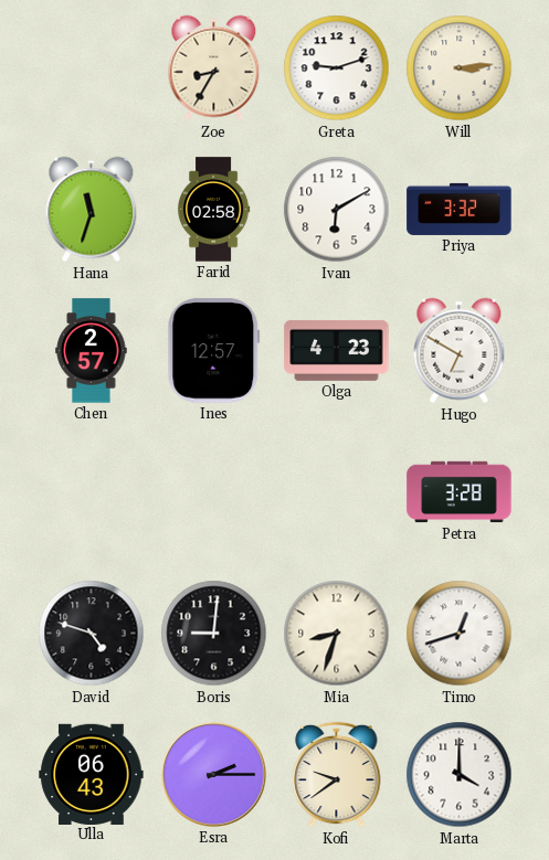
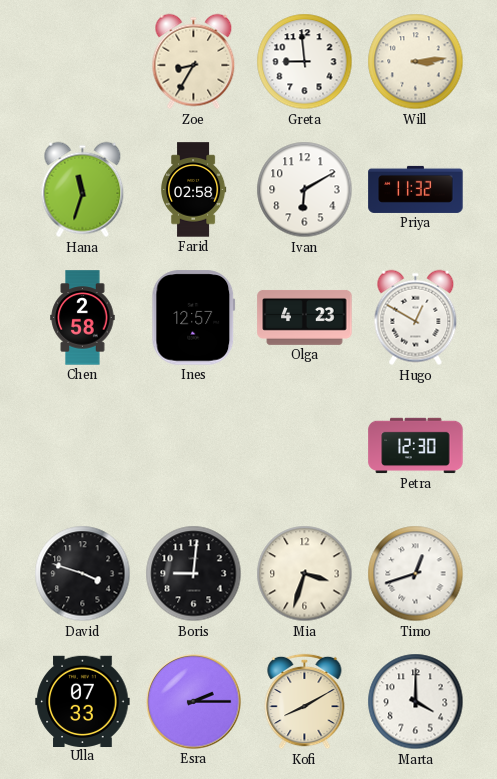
Greta: 9:12 -> 8:59 (305, 62)
Priya: 3:32 -> 11:32 (416, 189)
Chen: 2:57 -> 2:58 (83, 318)
Hugo: 6:50 -> 12:50 (416, 318)
Petra: 3:28 -> 12:30 (416, 446)
David: 4:48 -> 3:48 (83, 574)
Mia: 8:33 -> 3:33 (305, 574)
Ulla: 06:43 -> 07:33 (83, 701)
Kofi: 9:39 -> 8:10 (305, 702)
